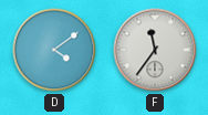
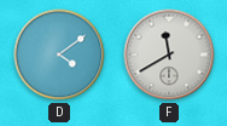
F: 11:36 -> 11:40 (169, 55)
